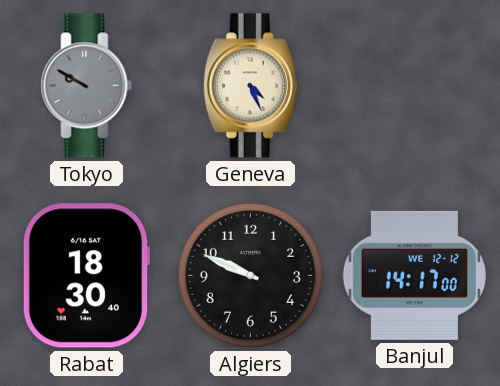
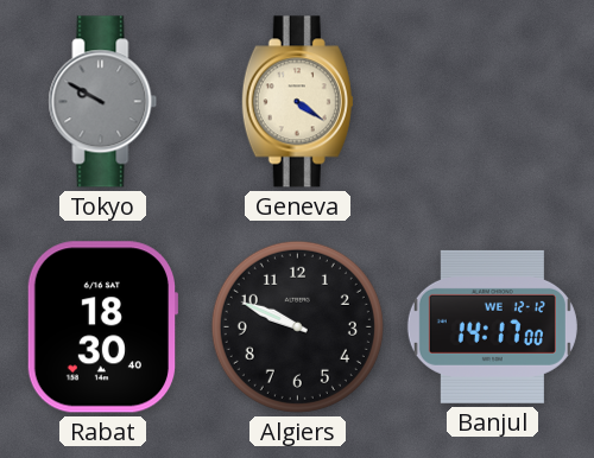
Geneva: 4:26 -> 4:21 (297, 102)
